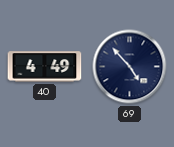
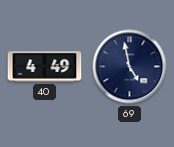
69: 4:53 -> 4:58 (130, 67)
